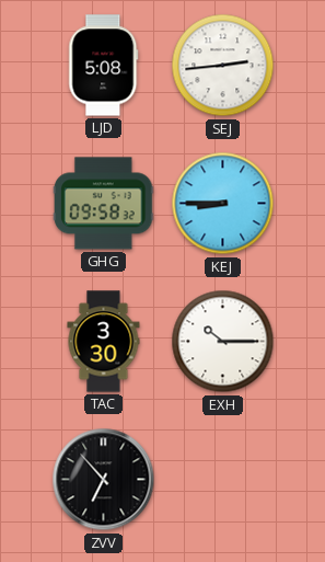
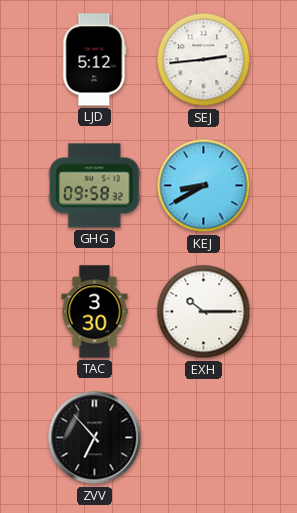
LJD: 5:08 -> 5:12 (95, 60)
KEJ: 8:45 -> 8:40 (204, 186)
